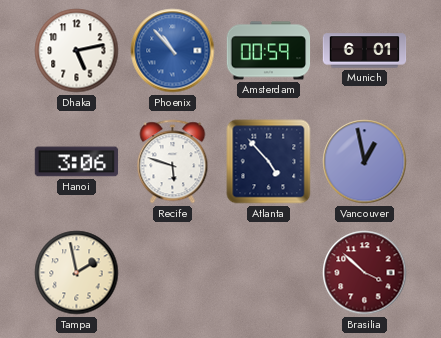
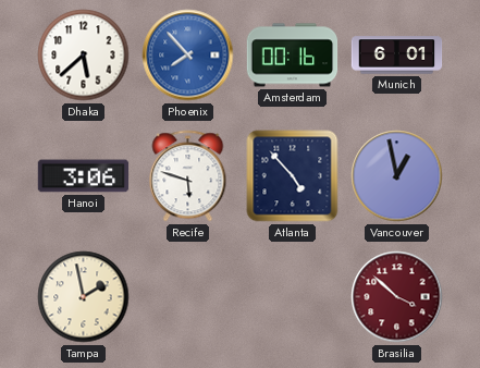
Dhaka: 5:13 -> 5:38 (84, 56)
Phoenix: 10:53 -> 7:53 (188, 56)
Amsterdam: 00:59 -> 00:16 (293, 56)
